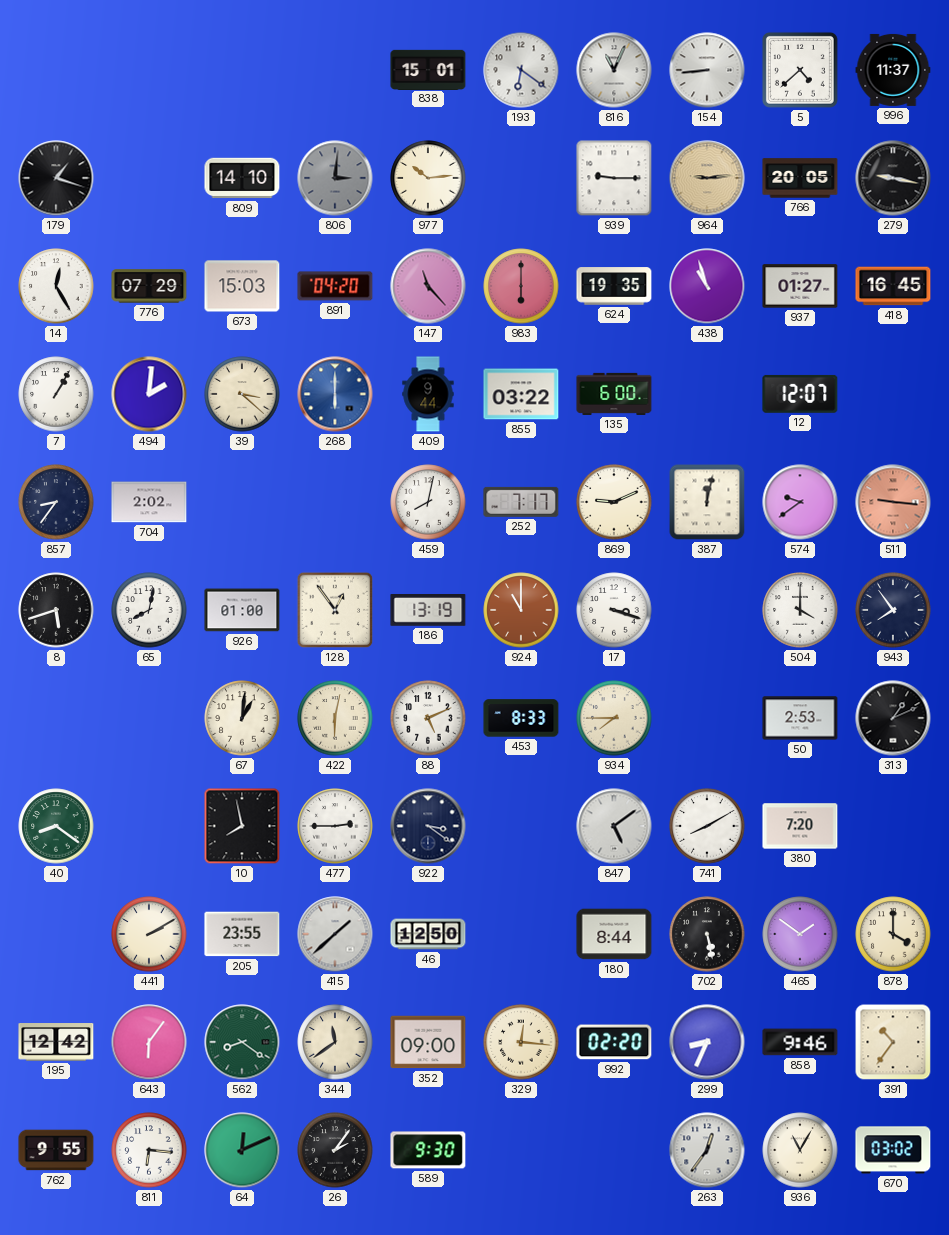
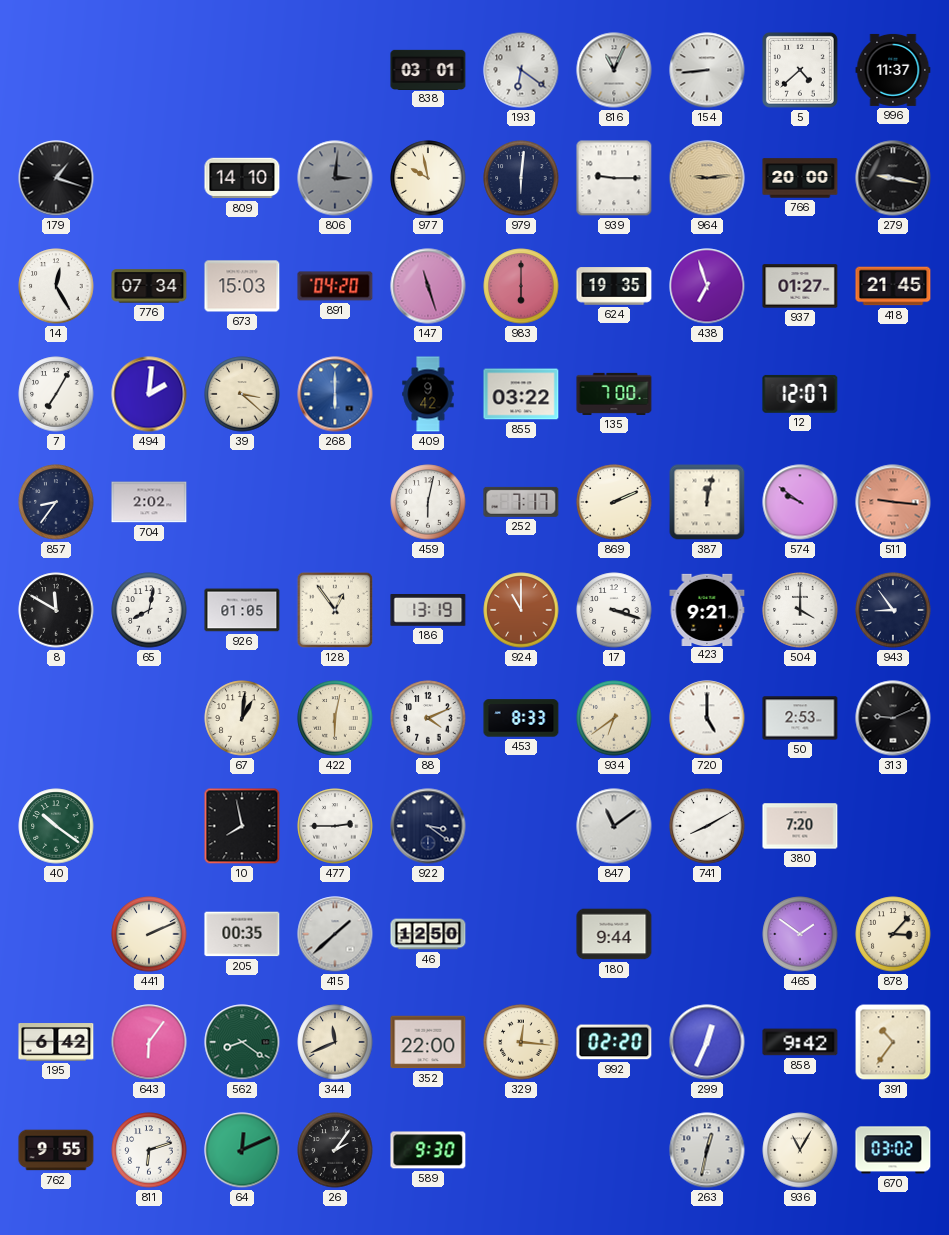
838: 15:01 -> 03:01 (428, 69)
977: 10:14 -> 9:58 (428, 178)
979: none -> 6:01 (521, 178)
766: 20:05 -> 20:00 (800, 178)
776: 07:29 -> 07:34 (149, 286)
147: 11:23 -> 11:27 (428, 286)
438: 10:57 -> 6:57 (707, 286)
418: 16:45 -> 21:45 (893, 286)
7: 1:05 -> 7:05 (56, 394)
409: 9:44 -> 9:42 (428, 394)
135: 6:00 -> 7:00 (614, 394)
459: 8:02 -> 6:02 (428, 502)
869: 9:11 -> 2:11 (614, 502)
574: 9:39 -> 9:51 (800, 502)
8: 5:42 -> 11:50 (56, 610)
926: 01:00 -> 01:05 (242, 610)
423: none -> 9:21 (707, 609)
943: 7:54 -> 8:54 (893, 610)
88: 5:11 -> 4:11 (428, 718)
934: 7:45 -> 6:39 (614, 718)
720: none -> 5:00 (707, 718)
313: 1:11 -> 9:11 (893, 718)
40: 8:21 -> 10:21 (56, 826)
847: 5:09 -> 11:09 (614, 826)
441: 2:10 -> 2:11 (149, 934)
205: 23:55 -> 00:35 (242, 934)
180: 8:44 -> 9:44 (614, 934)
702: 5:28 -> none (707, 934)
878: 4:00 -> 3:07 (893, 934)
195: 12:42 -> 6:42 (56, 1042)
344: 11:39 -> 11:41 (335, 1042)
352: 09:00 -> 22:00 (428, 1042)
299: 8:34 -> 12:34 (707, 1042)
858: 9:46 -> 9:42 (800, 1042)
811: 6:16 -> 6:12 (149, 1150)
263: 12:36 -> 12:32 (707, 1150)
